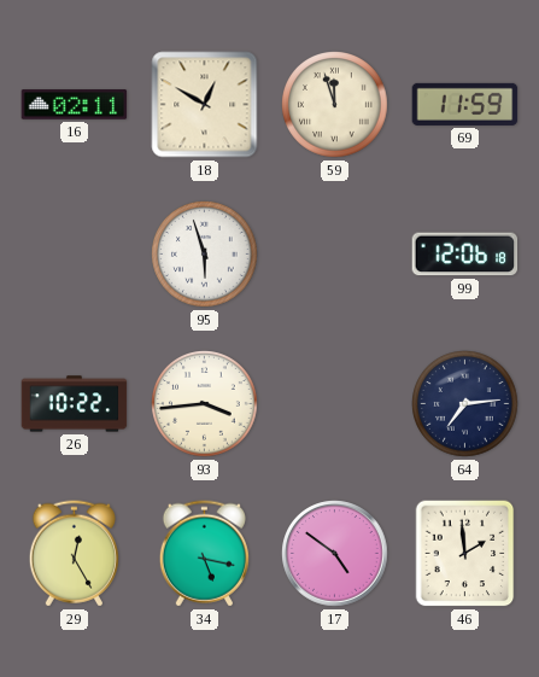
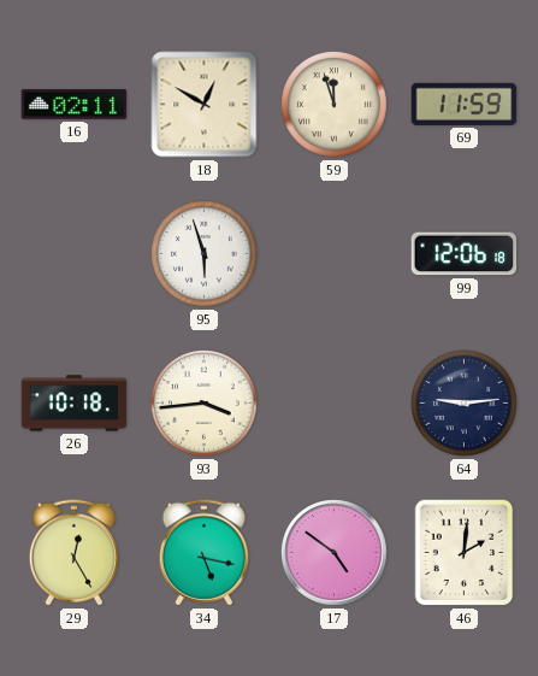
26: 10:22 -> 10:18 (75, 404)
64: 7:14 -> 9:14 (465, 404)
46: 1:59 -> 2:01 (465, 553)
